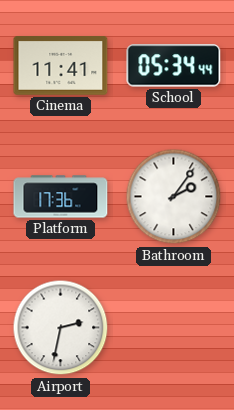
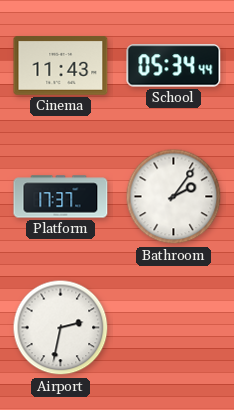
Cinema: 11:41 -> 11:43 (61, 66)
Platform: 17:36 -> 17:37 (61, 197)
